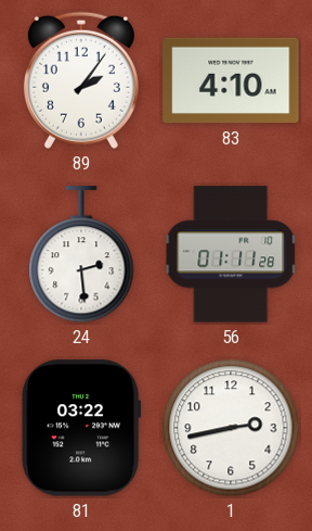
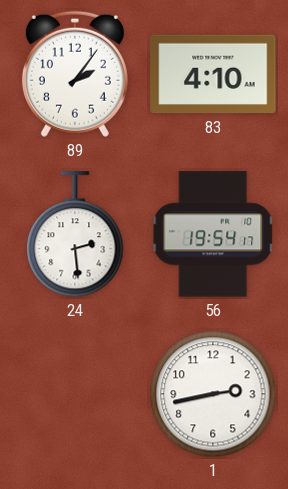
56: 01:11 -> 19:54 (213, 234)
81: 03:22 -> none (81, 428)
